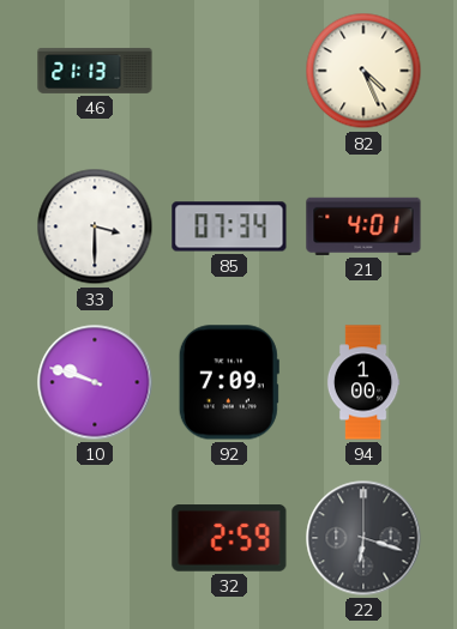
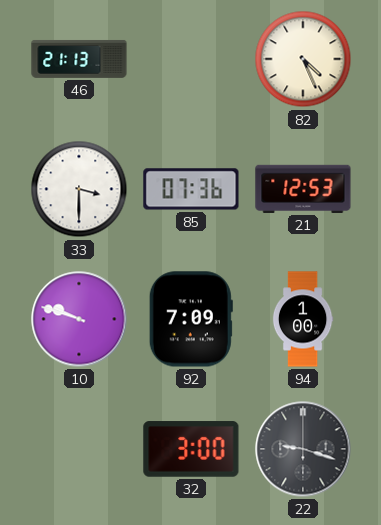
85: 07:34 -> 07:36 (191, 189)
21: 4:01 -> 12:53 (303, 189)
32: 2:59 -> 3:00 (191, 449)
22: 6:18 -> 9:18 (303, 449)
